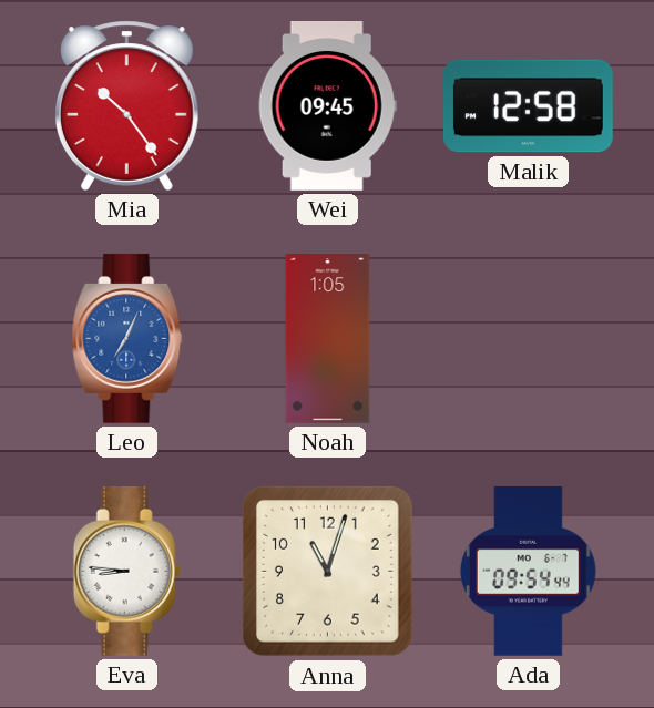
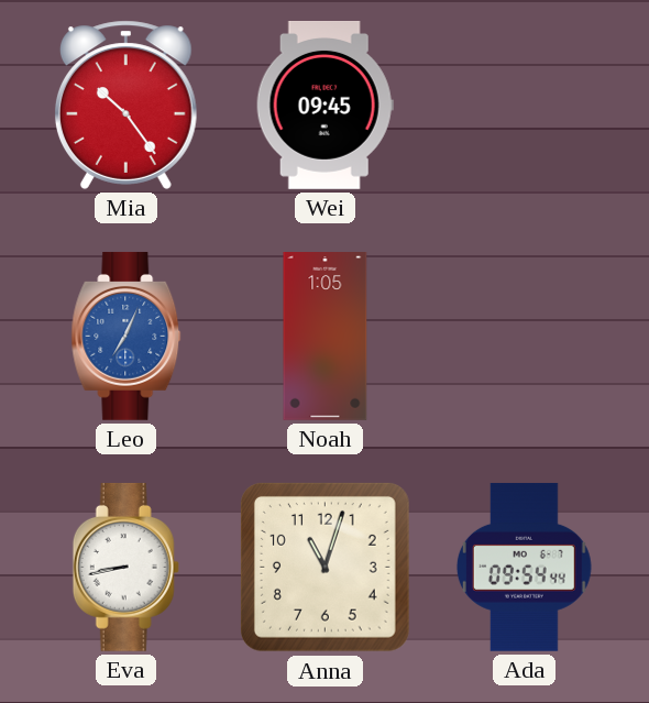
Malik: 12:58 -> none (528, 106)
Eva: 8:46 -> 8:43 (125, 567)
